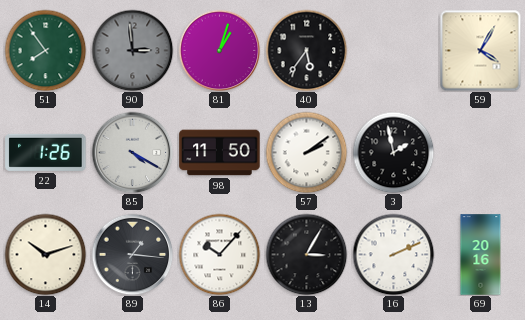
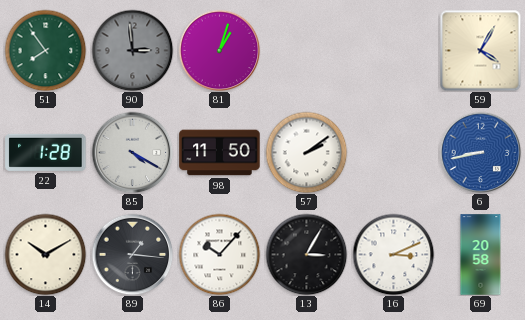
40: 5:36 -> none (306, 50)
22: 1:26 -> 1:28 (46, 152)
3: 1:58 -> none (393, 152)
6: none -> 8:43 (480, 152)
14: 10:12 -> 10:10 (45, 254)
16: 2:11 -> 3:11 (393, 254)
69: 20:16 -> 20:58 (481, 255)
